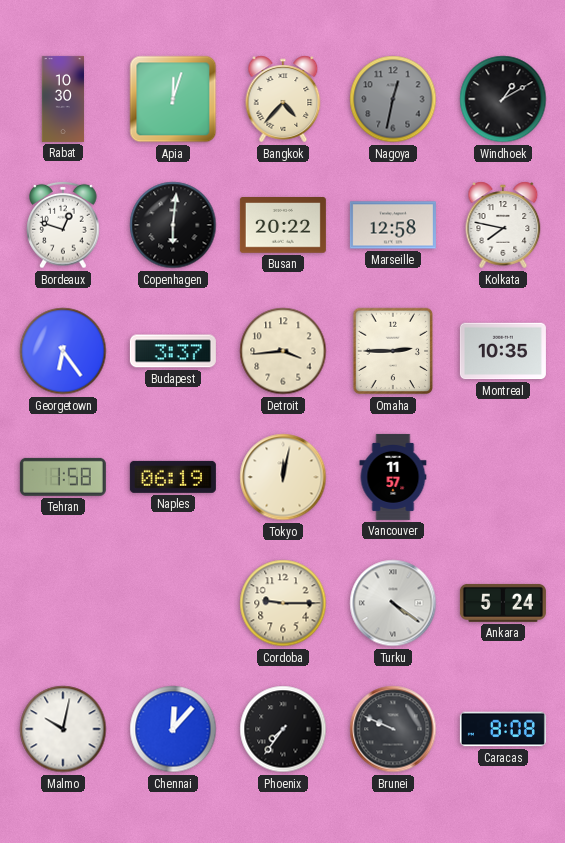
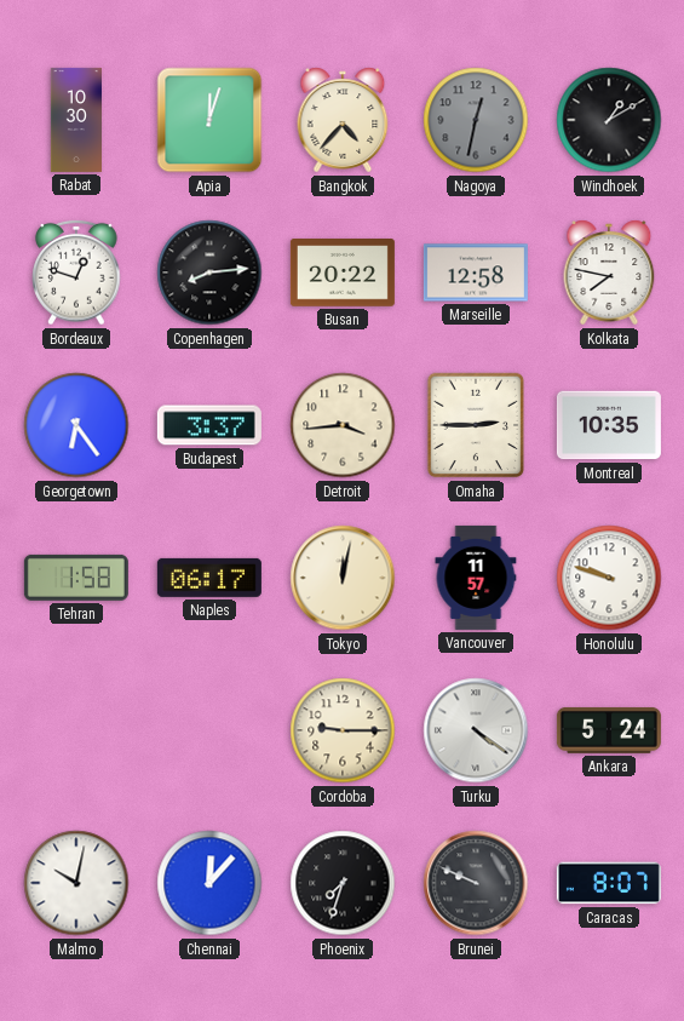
Copenhagen: 6:01 -> 8:14 (209, 273)
Naples: 06:19 -> 06:17 (209, 578)
Honolulu: none -> 9:48 (609, 578)
Phoenix: 7:36 -> 7:33 (343, 883)
Caracas: 8:08 -> 8:07 (609, 883)
